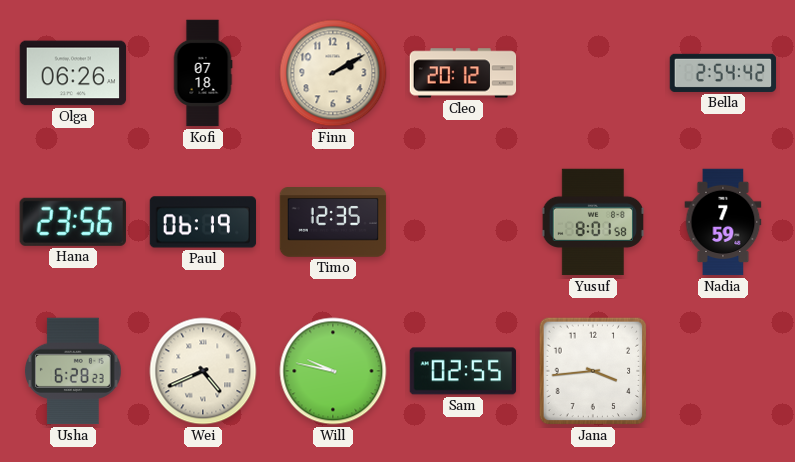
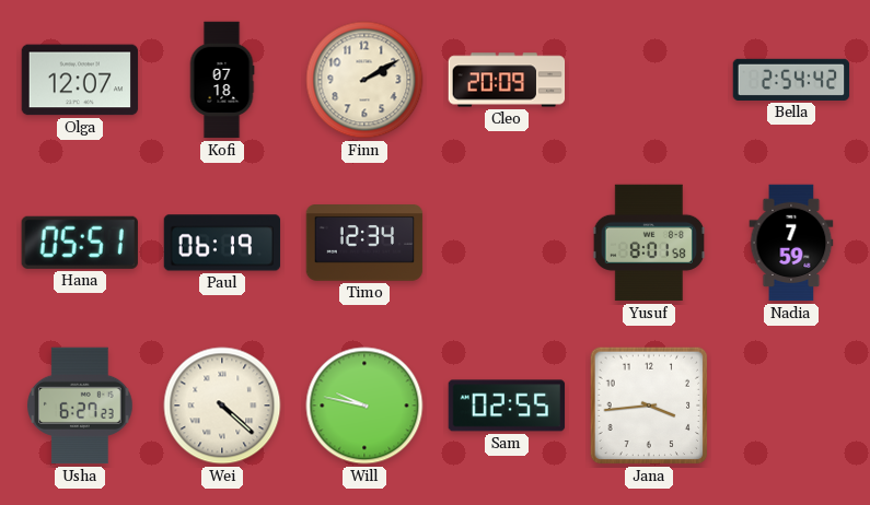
Olga: 06:26 -> 12:07 (80, 80)
Cleo: 20:12 -> 20:09 (507, 80)
Hana: 23:56 -> 05:51 (80, 243)
Timo: 12:35 -> 12:34 (364, 243)
Usha: 6:28 -> 6:27 (81, 406)
Wei: 4:41 -> 4:22 (222, 406)
